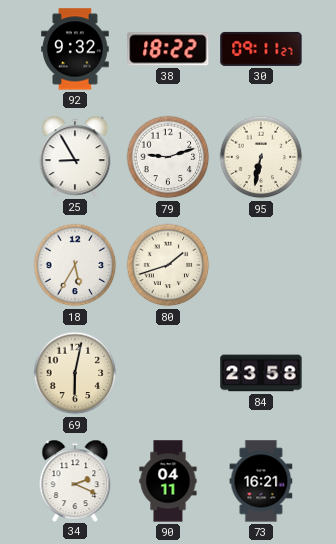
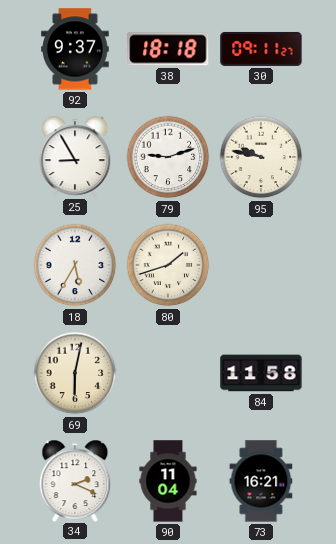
92: 9:32 -> 9:37 (75, 49)
38: 18:22 -> 18:18 (168, 49)
95: 6:32 -> 9:47 (261, 157)
84: 23:58 -> 11:58 (261, 373)
90: 04:11 -> 11:04 (168, 481)
